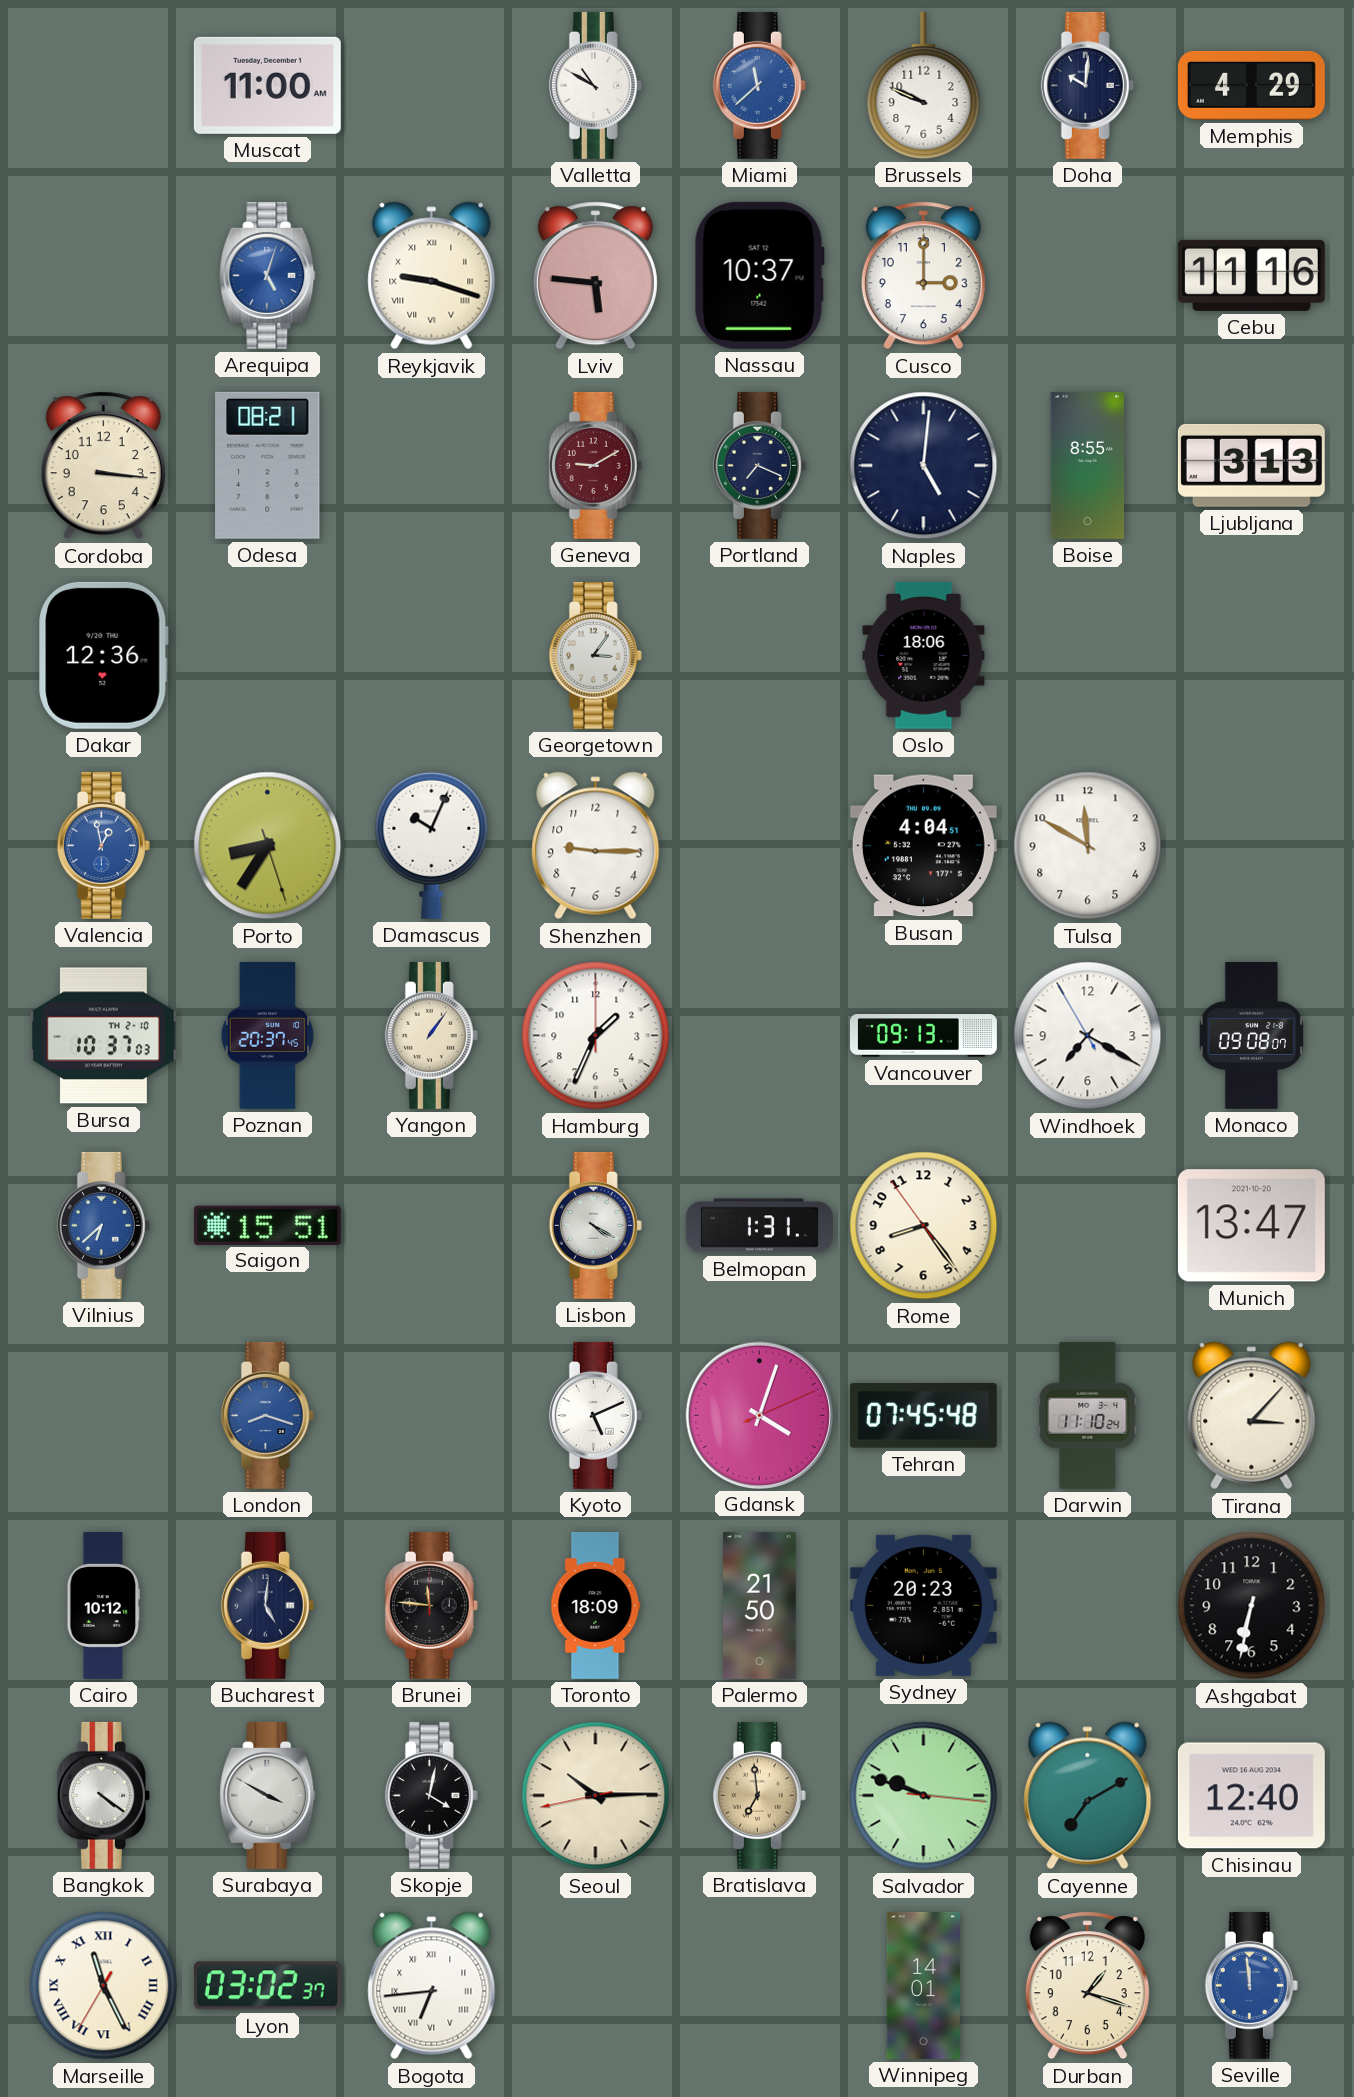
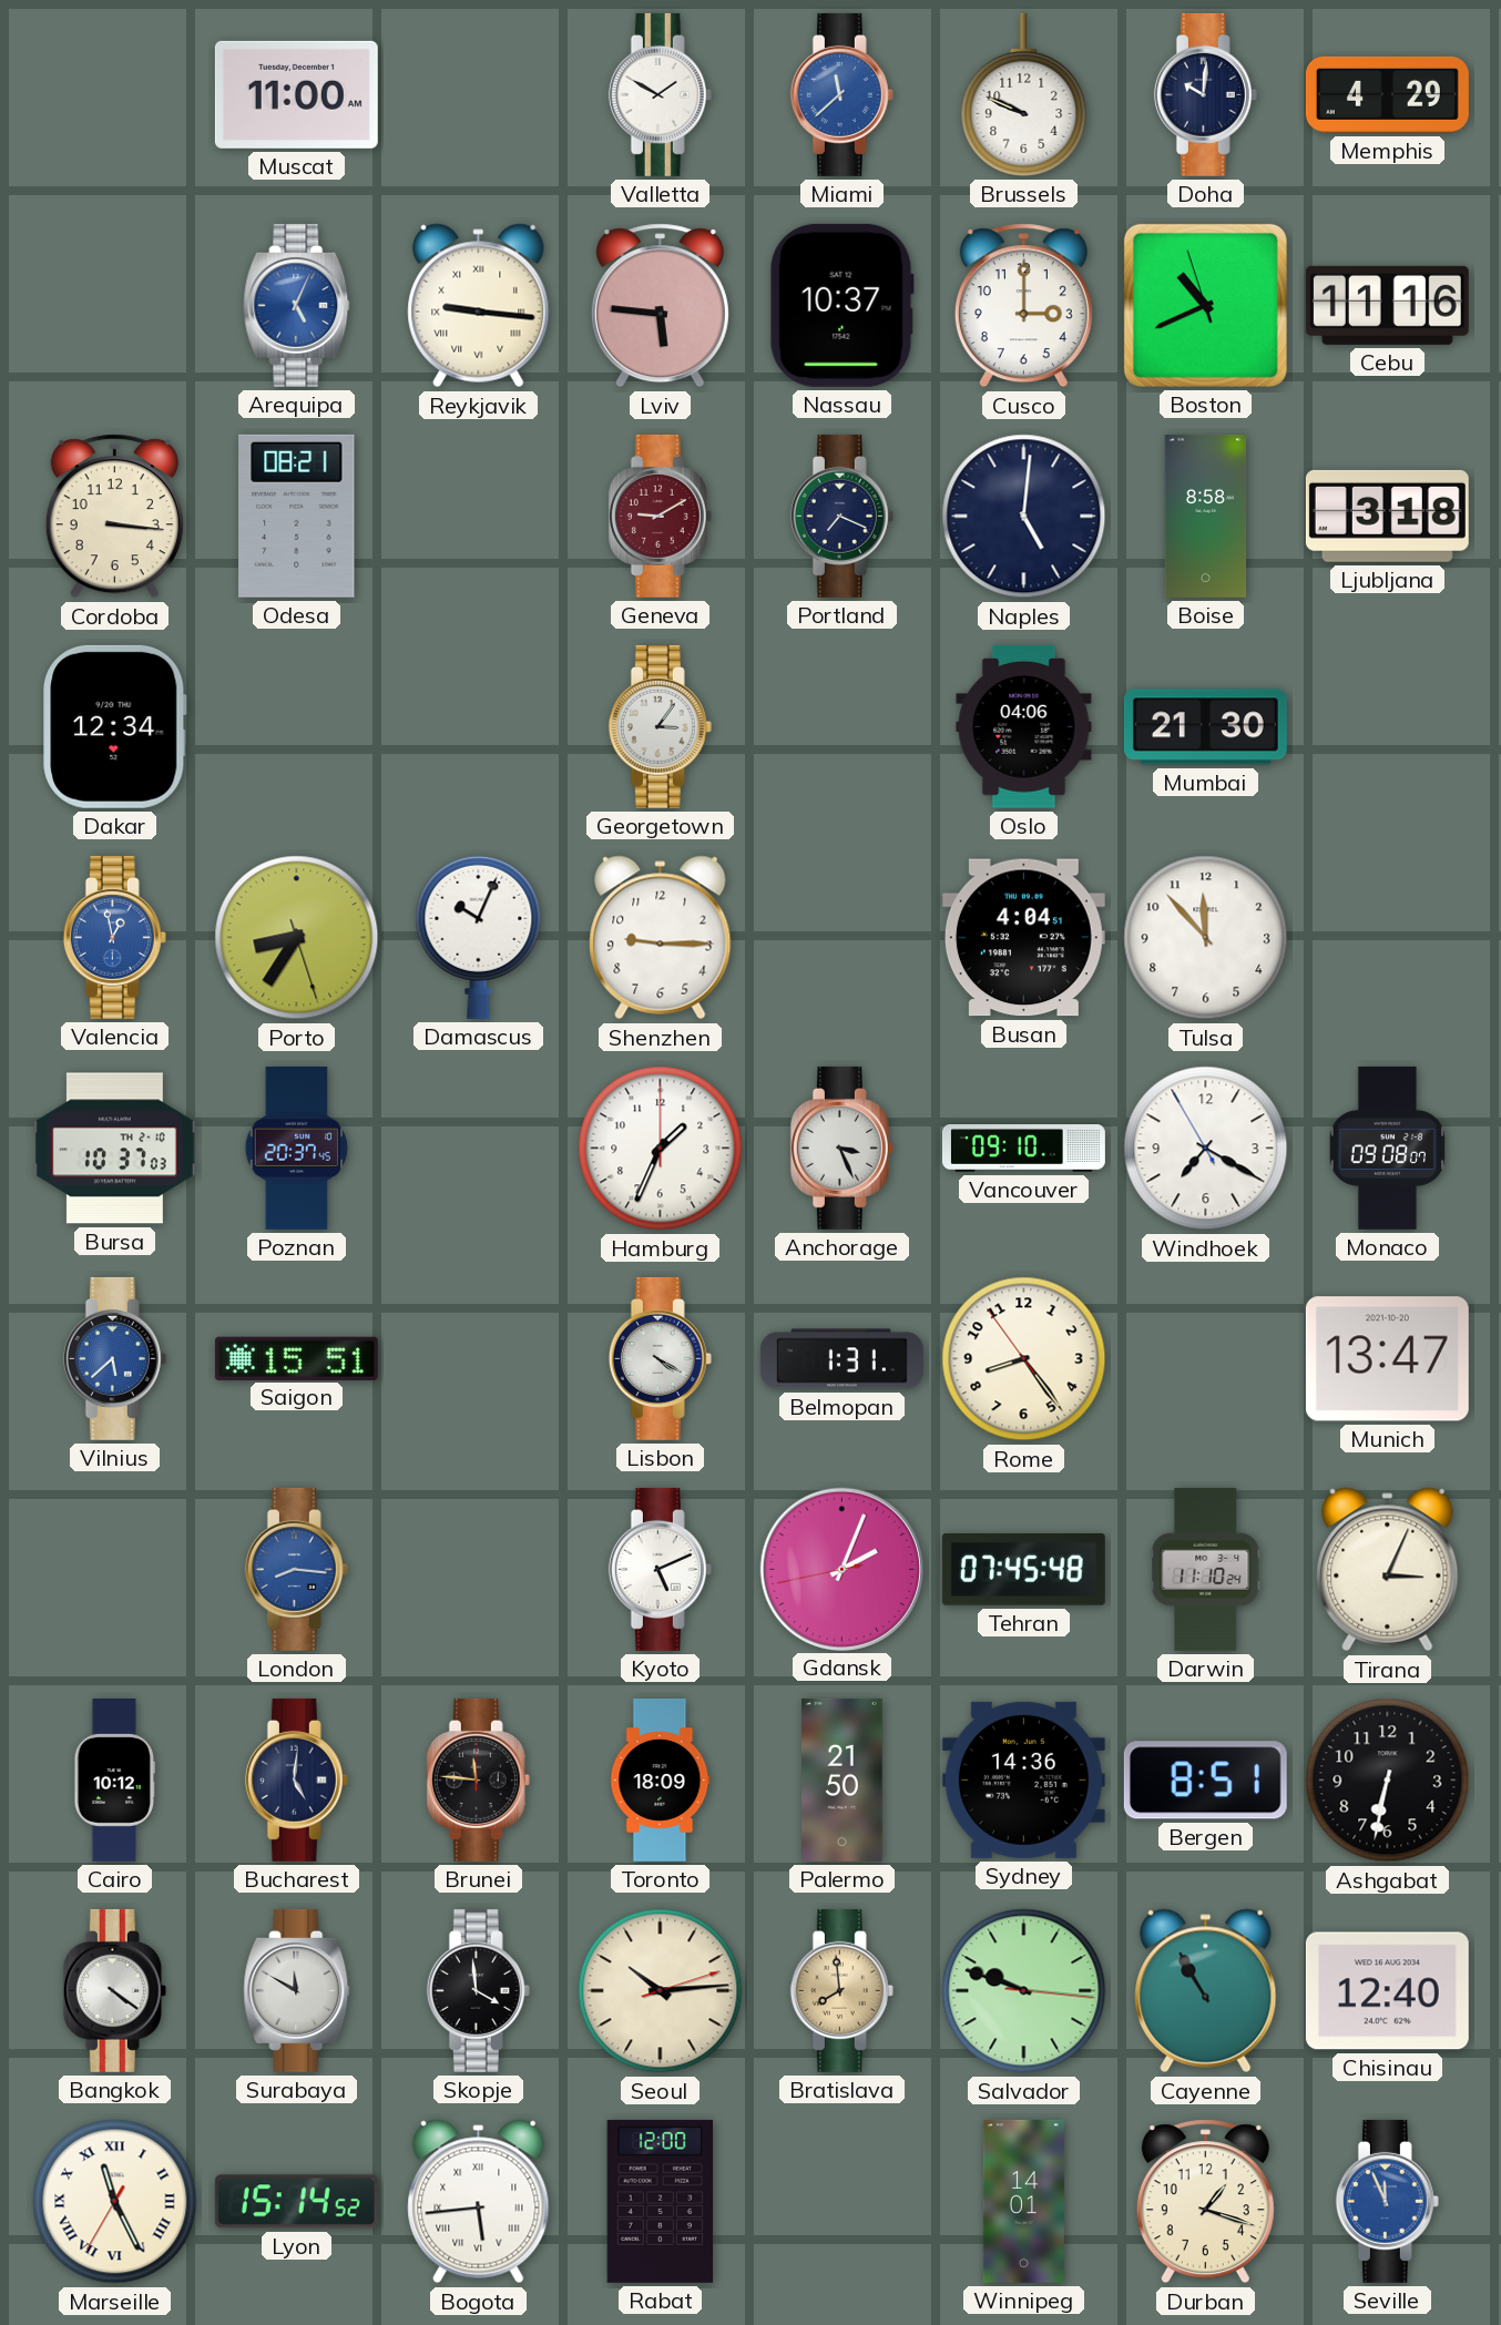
Valletta: 10:50 -> 1:50 (660, 94)
Arequipa: 5:03 -> 5:04 (297, 305)
Reykjavik: 9:18 -> 9:16 (479, 306)
Boston: none -> 10:40 (1205, 305)
Boise: 8:55 -> 8:58 (1206, 516)
Ljubljana: 3:13 -> 3:18 (1387, 516)
Dakar: 12:36 -> 12:34 (115, 726)
Oslo: 18:06 -> 04:06 (1024, 726)
Mumbai: none -> 21:30 (1205, 727)
Tulsa: 11:50 -> 11:53 (1206, 938)
Yangon: 1:06 -> none (431, 1035)
Anchorage: none -> 3:26 (841, 1148)
Vancouver: 09:13 -> 09:10 (1023, 1149)
Vilnius: 6:38 -> 5:38 (114, 1358)
London: 8:18 -> 8:16 (296, 1569)
Gdansk: 4:03 -> 2:03 (841, 1569)
Tirana: 3:07 -> 3:04 (1388, 1570)
Sydney: 20:23 -> 14:36 (1023, 1780)
Bergen: none -> 8:51 (1205, 1781)
Surabaya: 3:50 -> 11:50 (297, 1990)
Skopje: 4:02 -> 3:59 (478, 1990)
Seoul: 10:14:43 -> 10:14:12 (661, 1991)
Bratislava: 6:59 -> 7:59 (841, 1990)
Cayenne: 7:10 -> 10:55 (1206, 1991)
Lyon: 03:02 -> 15:14 (296, 2202)
Bogota: 6:44 -> 5:44 (479, 2202)
Rabat: none -> 12:00 (661, 2201)
Seville: 11:59 -> 11:56 (1387, 2201)
